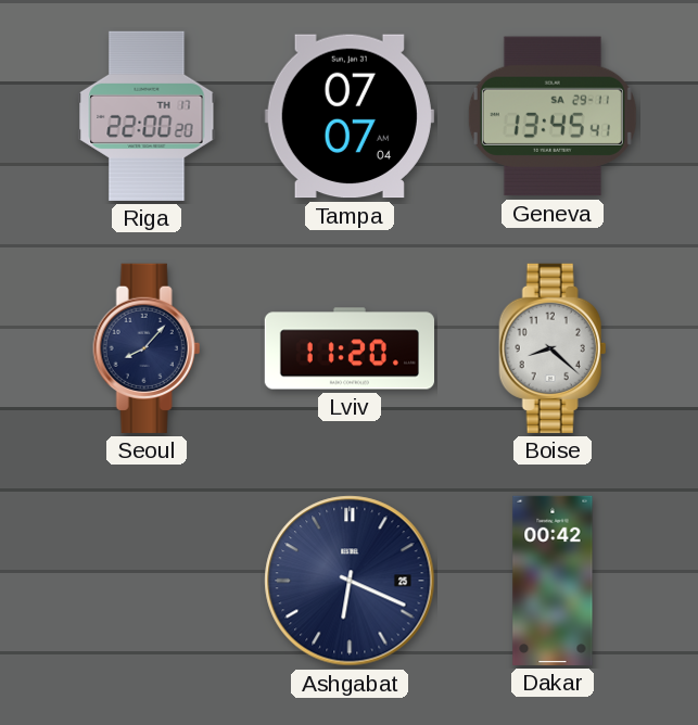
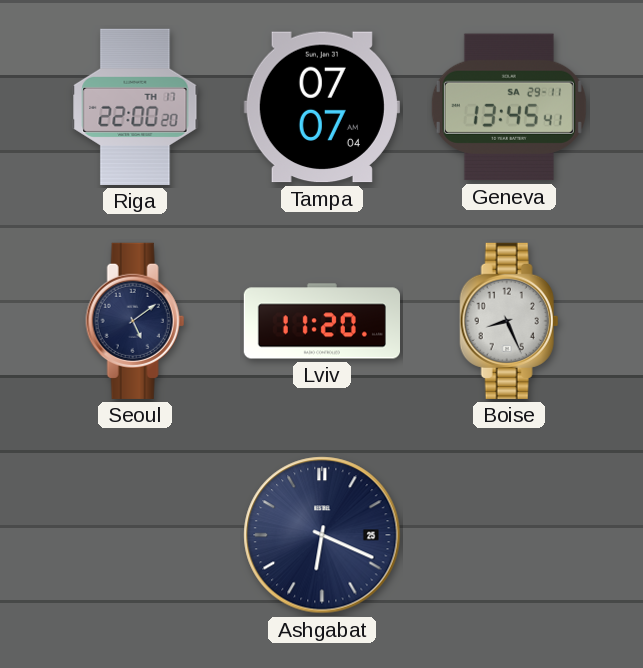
Seoul: 8:07 -> 5:09 (135, 321)
Boise: 8:22 -> 8:26 (509, 321)
Dakar: 00:42 -> none (553, 581)
